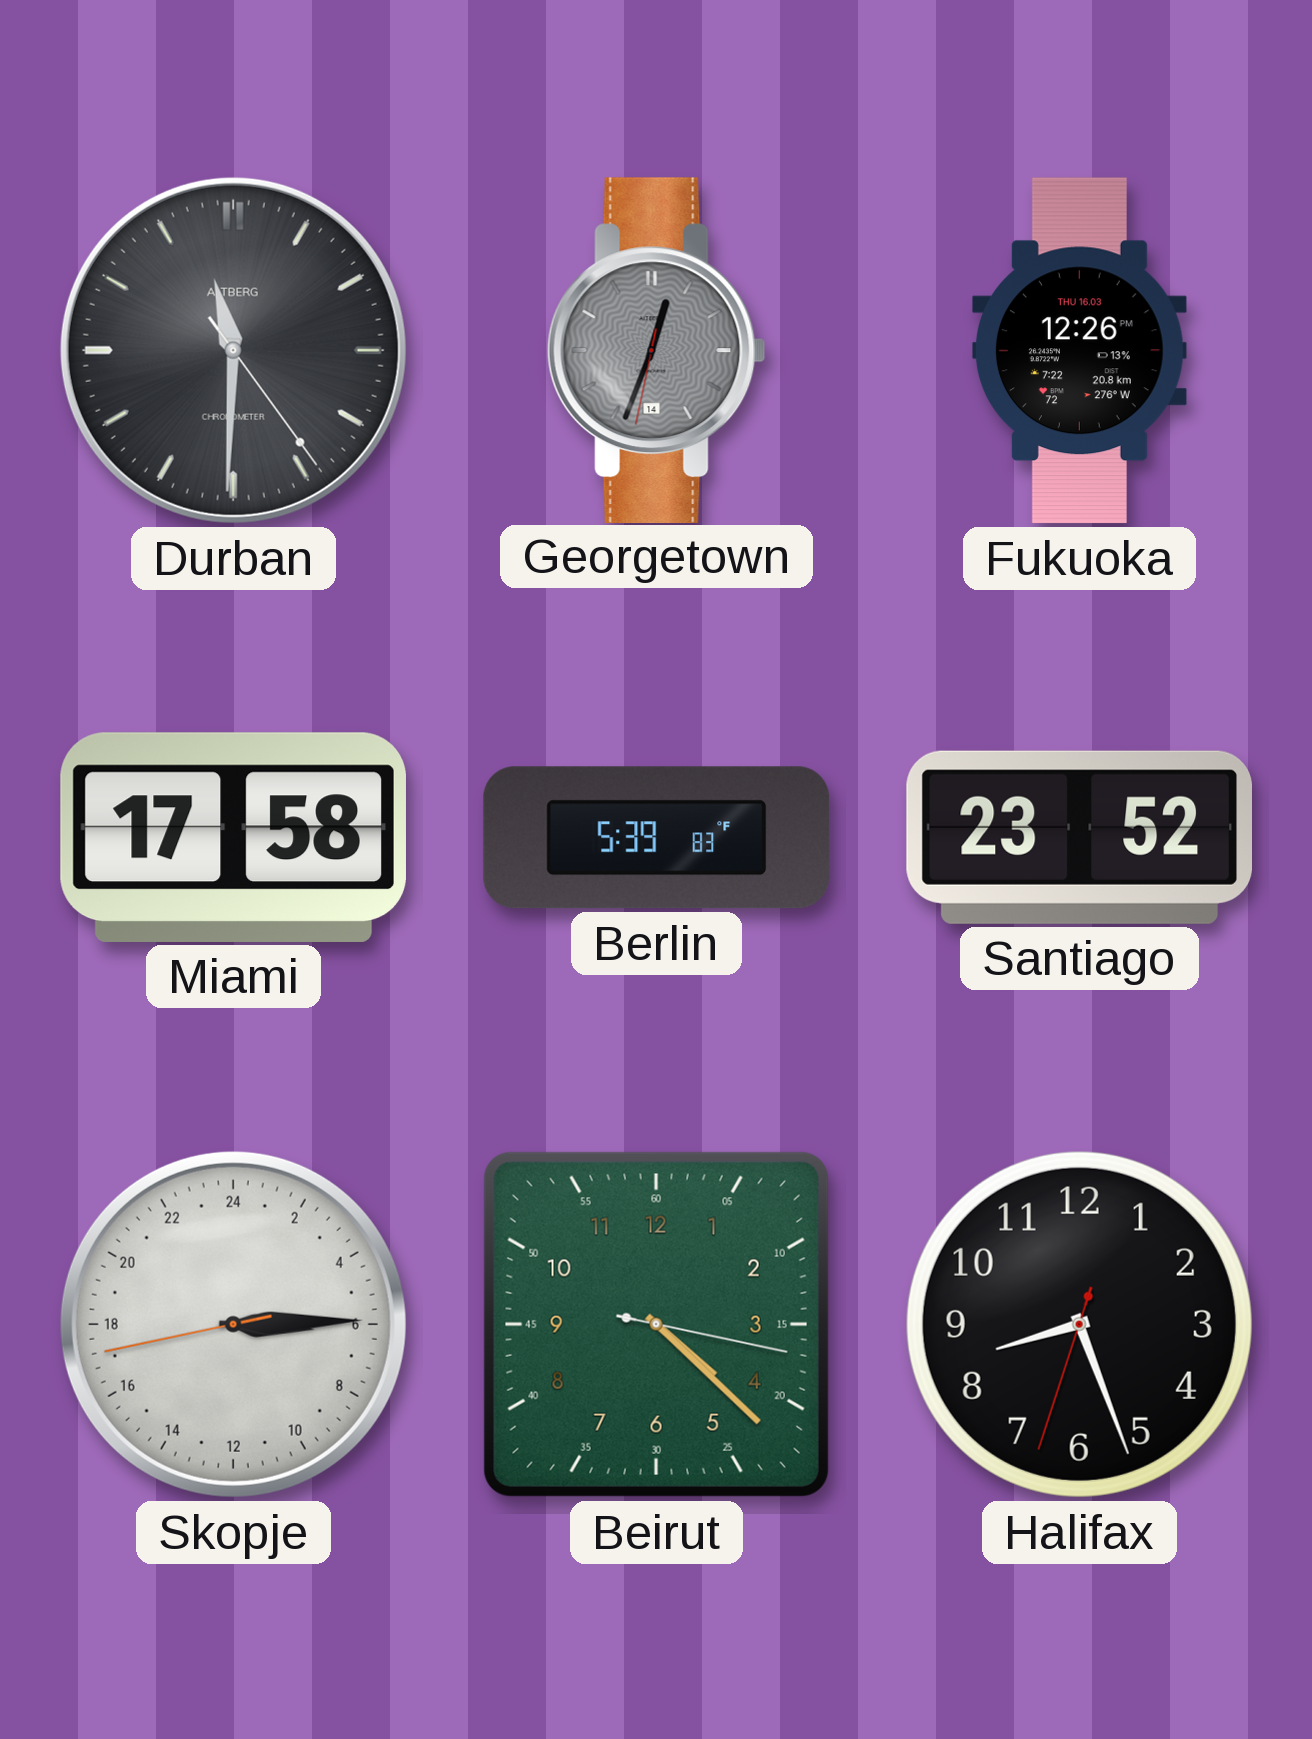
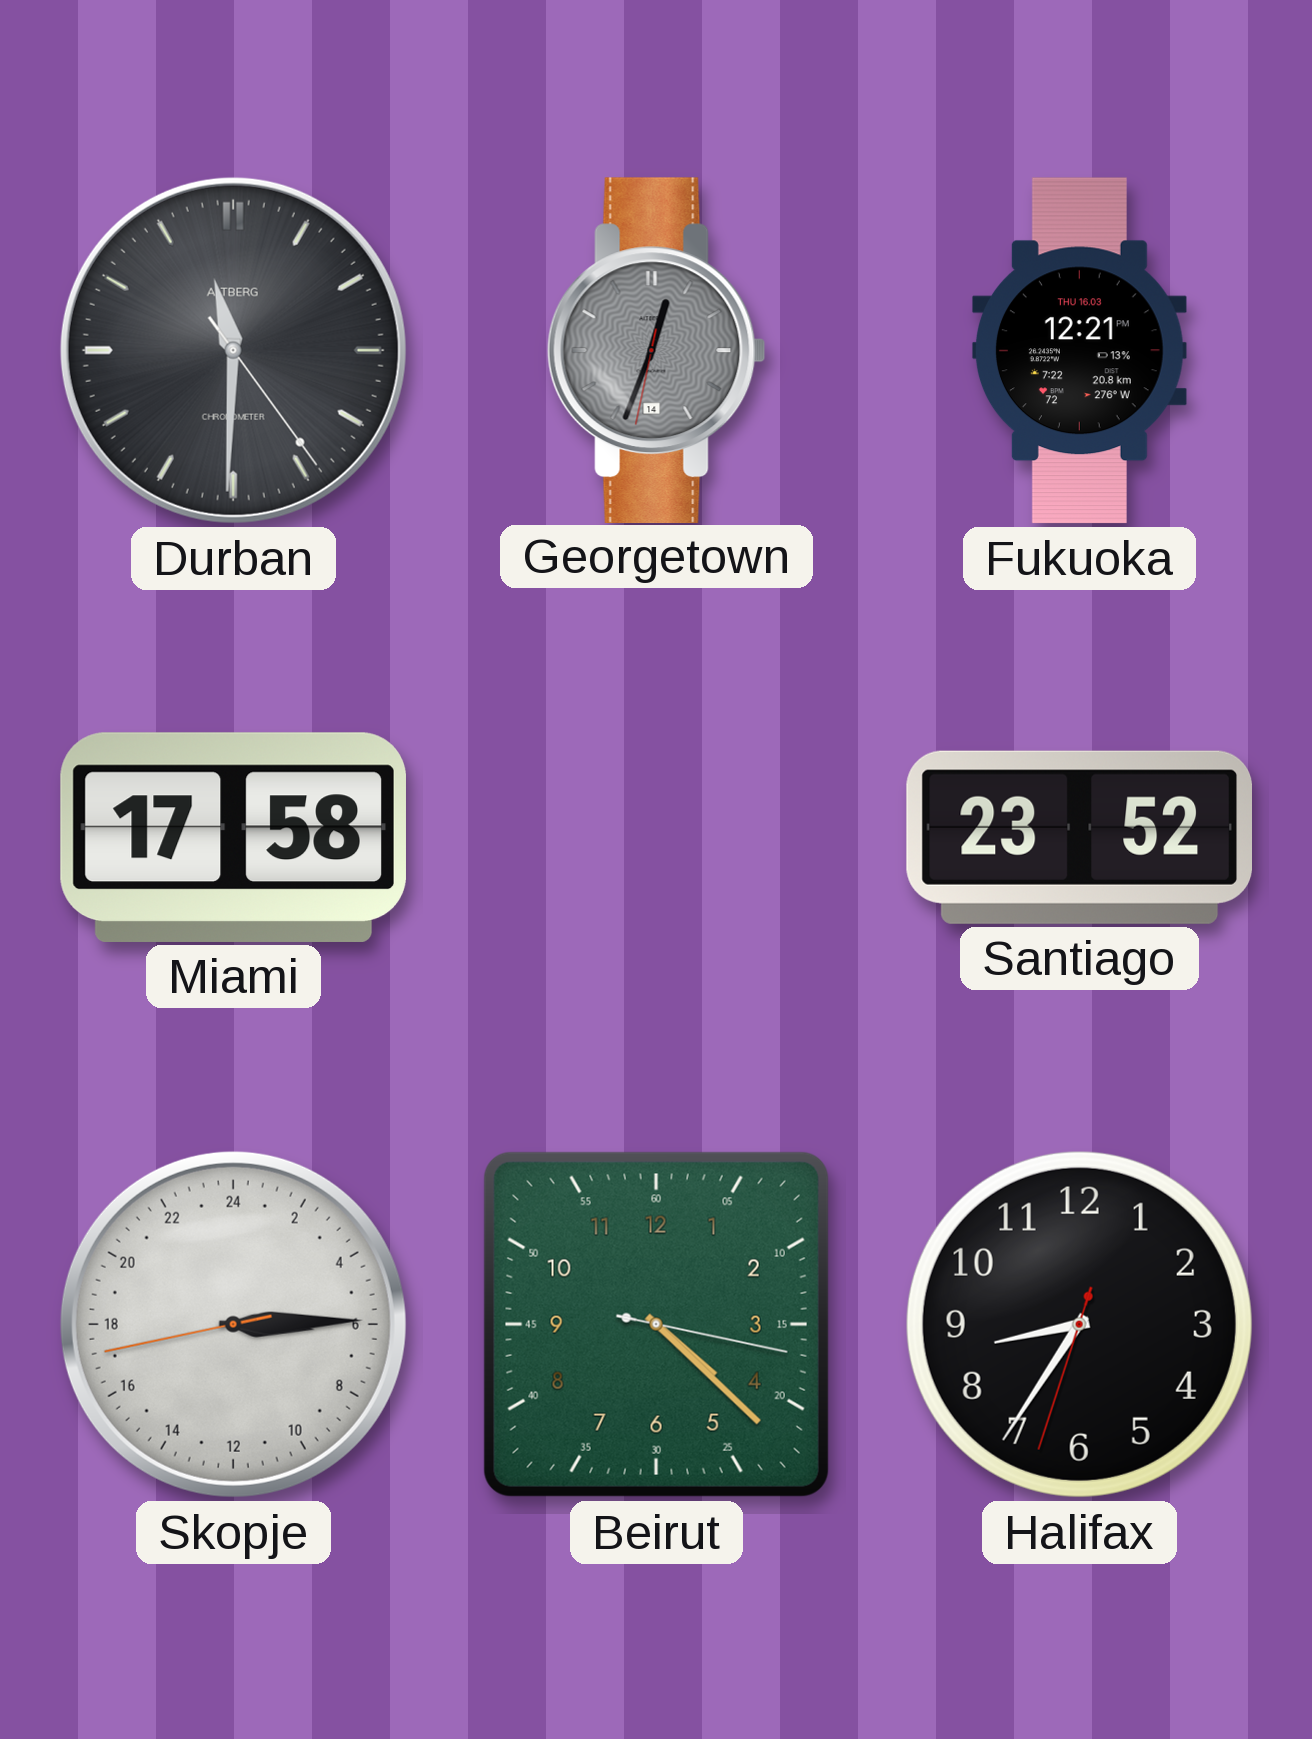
Fukuoka: 12:26 -> 12:21 (1079, 351)
Berlin: 5:39 -> none (657, 838)
Halifax: 8:26 -> 8:35 (1079, 1324)
